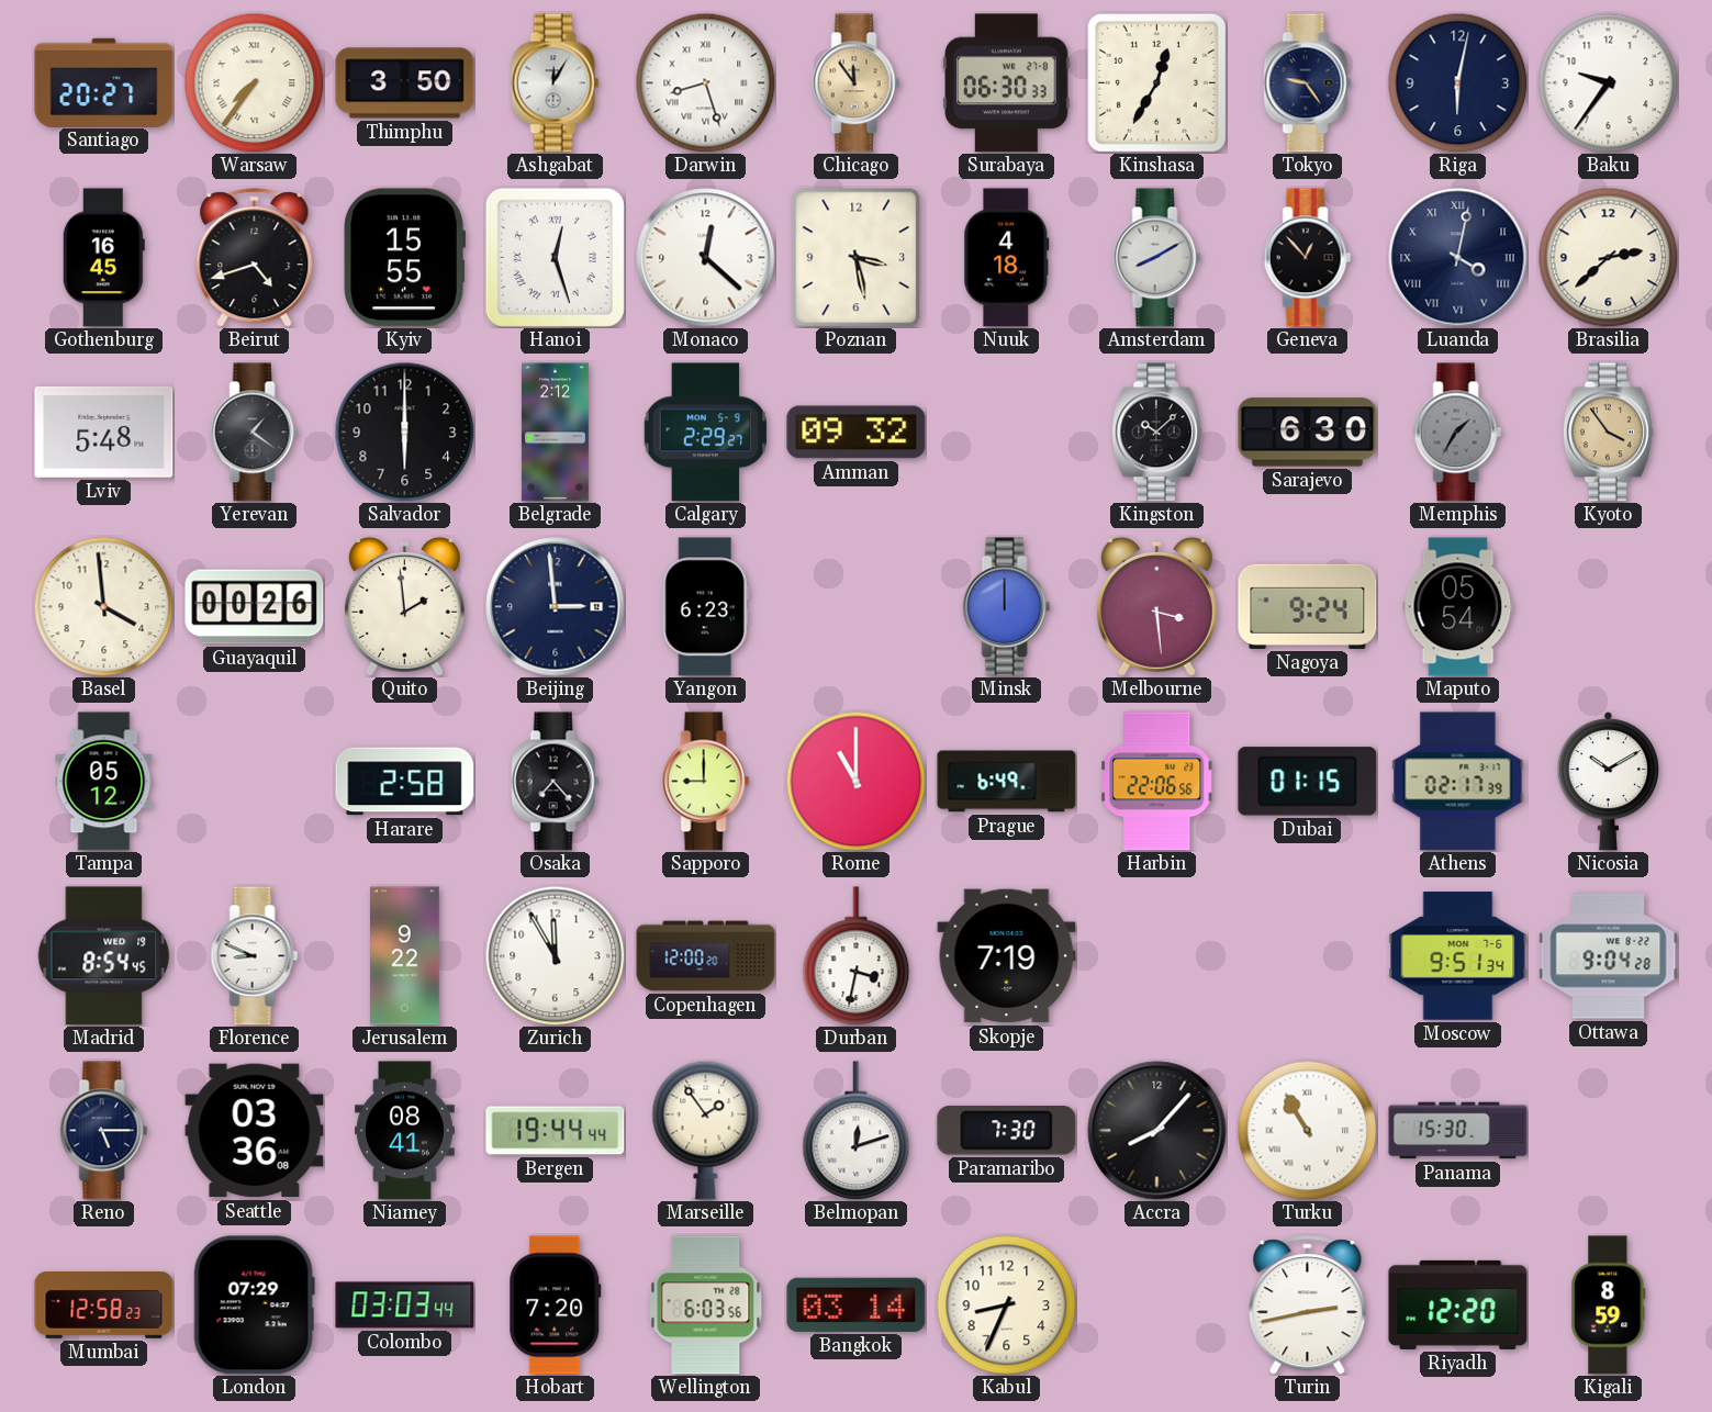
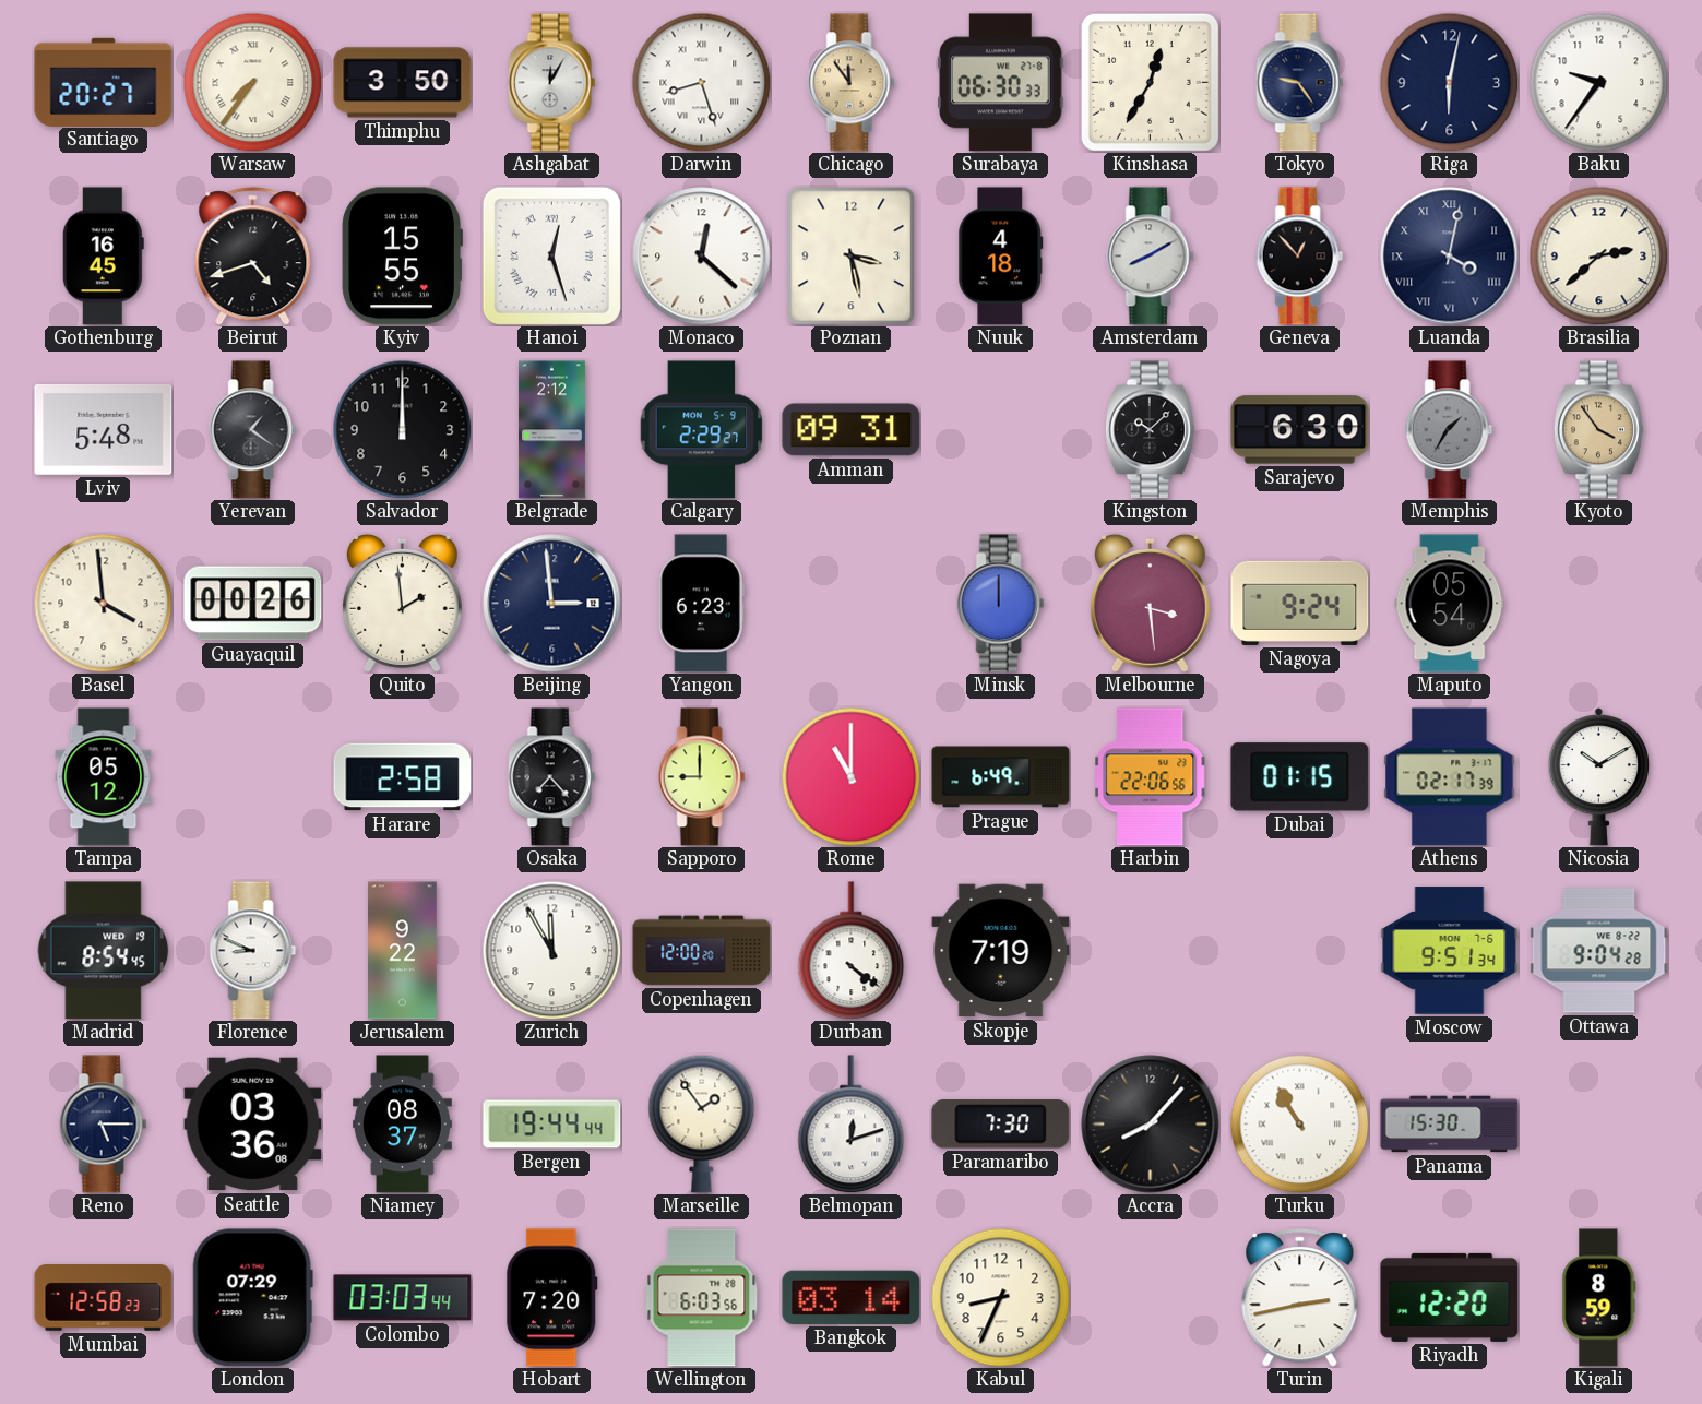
Salvador: 6:00 -> 12:00 (402, 429)
Amman: 09:32 -> 09:31 (852, 430)
Durban: 3:32 -> 4:21 (852, 951)
Niamey: 08:41 -> 08:37 (402, 1125)
